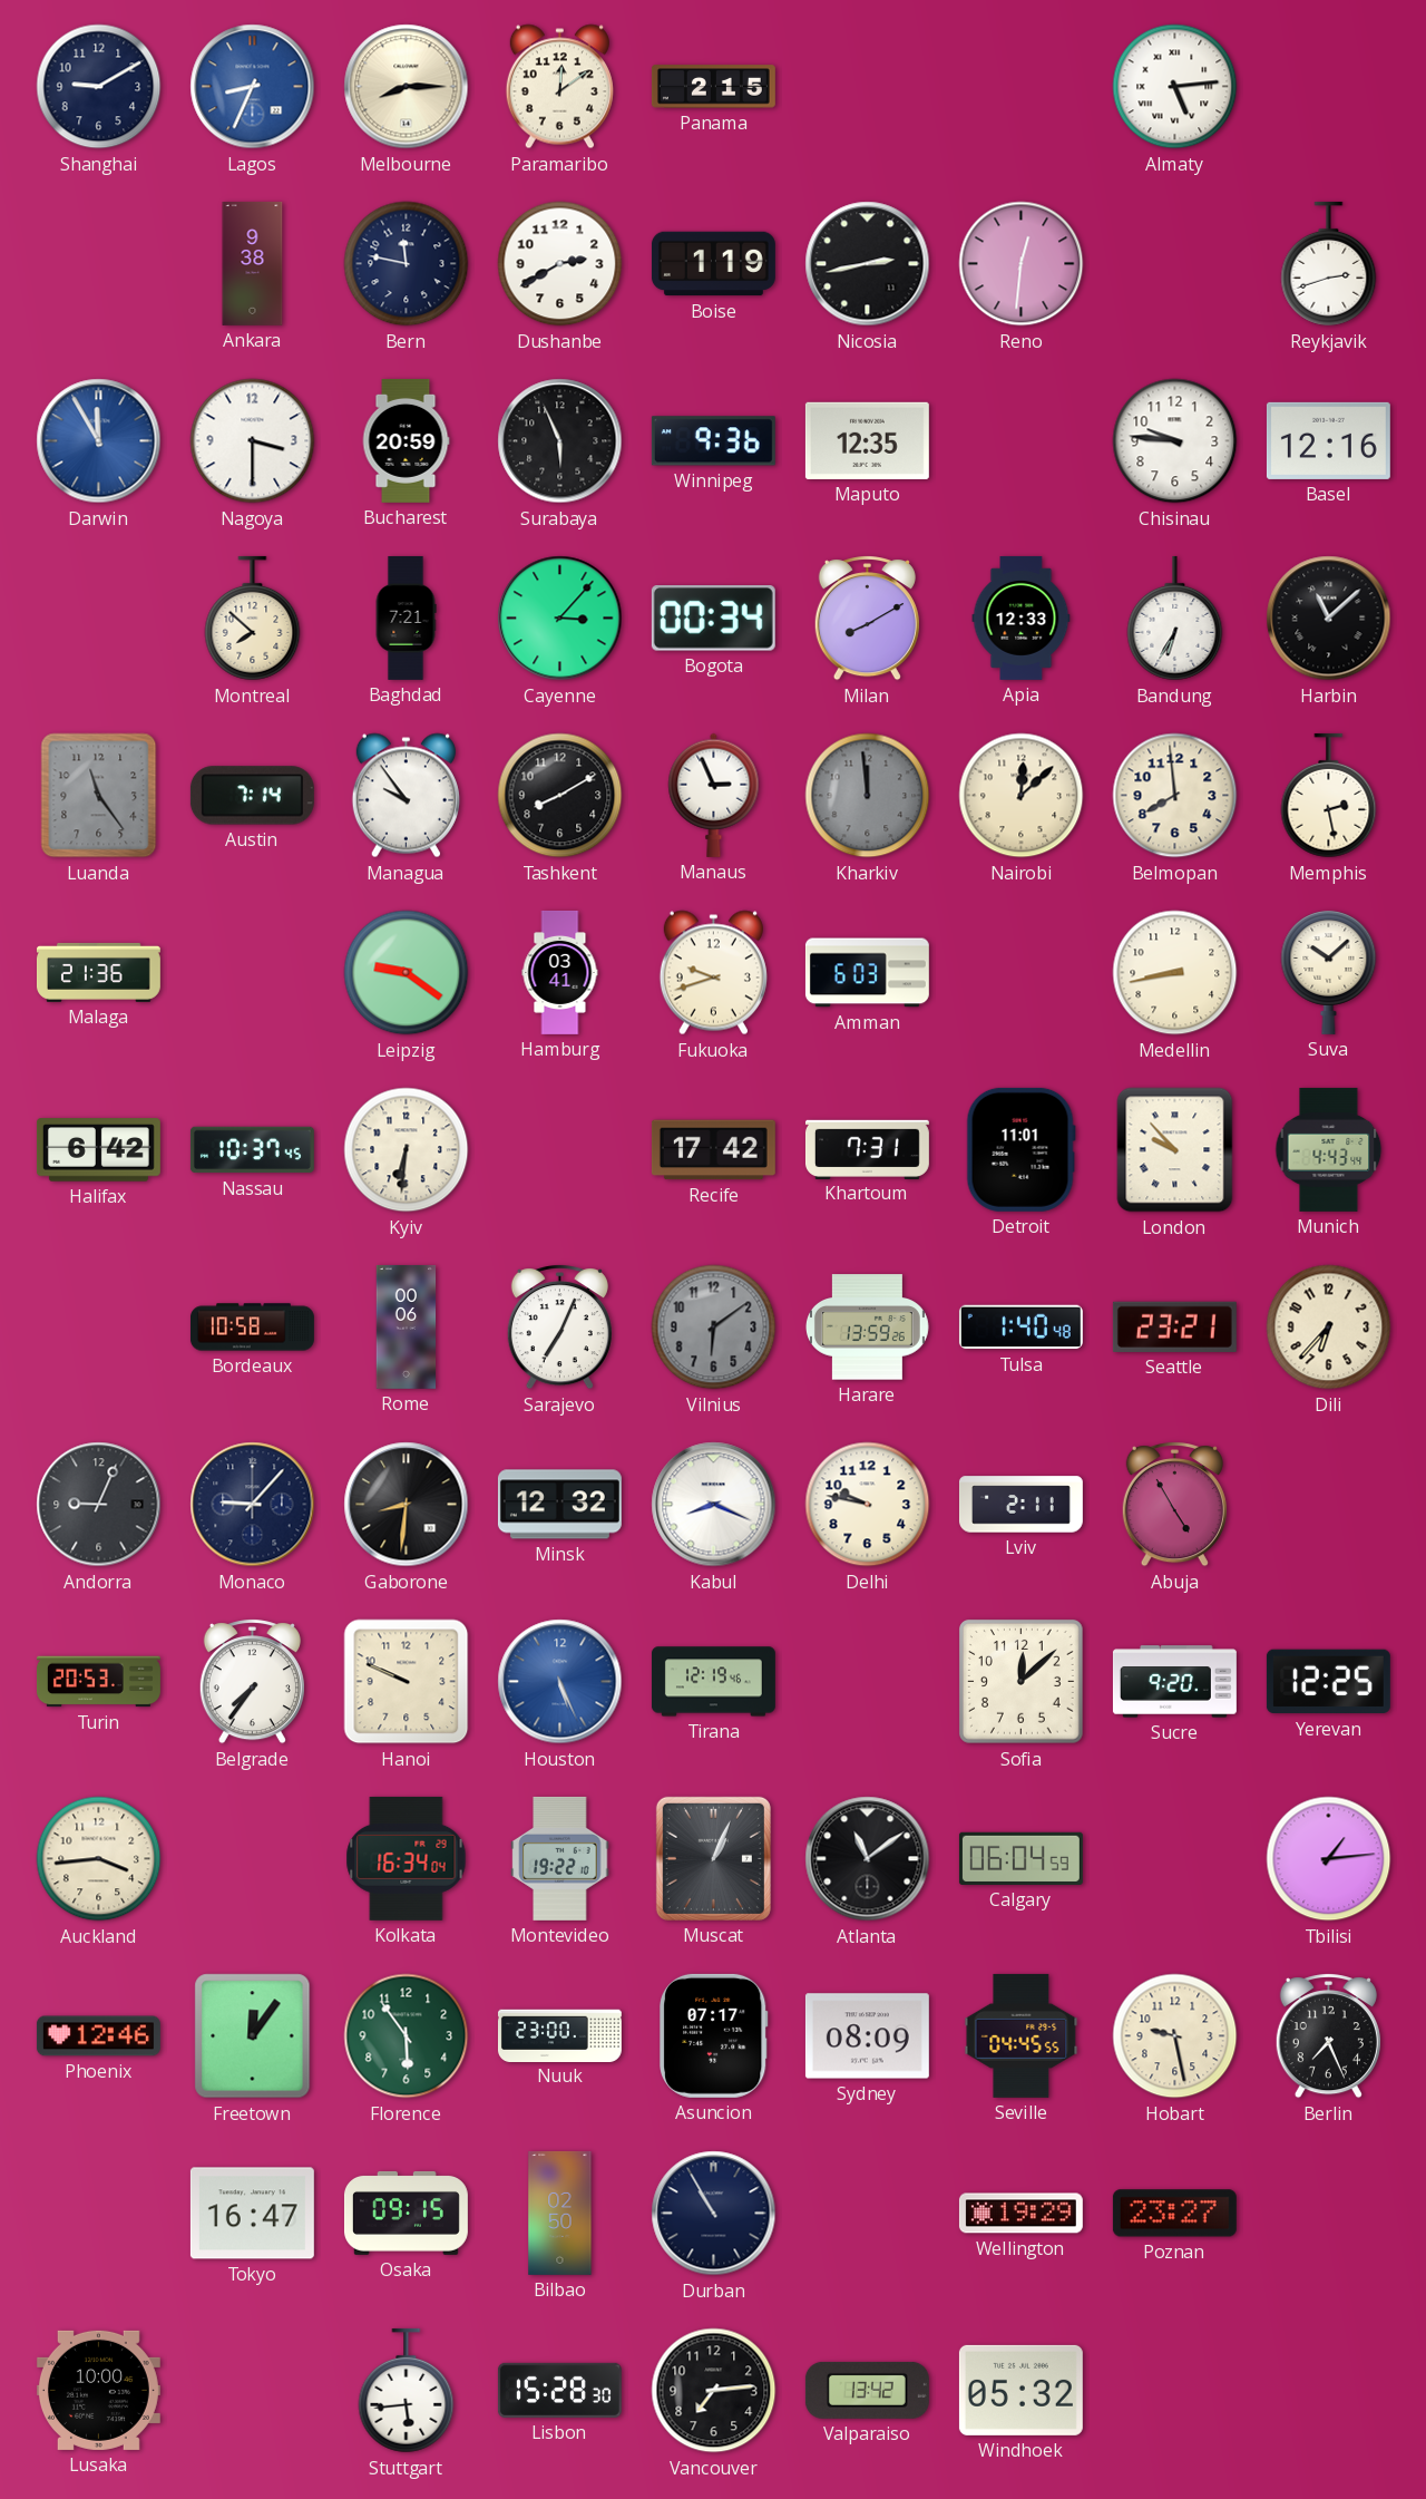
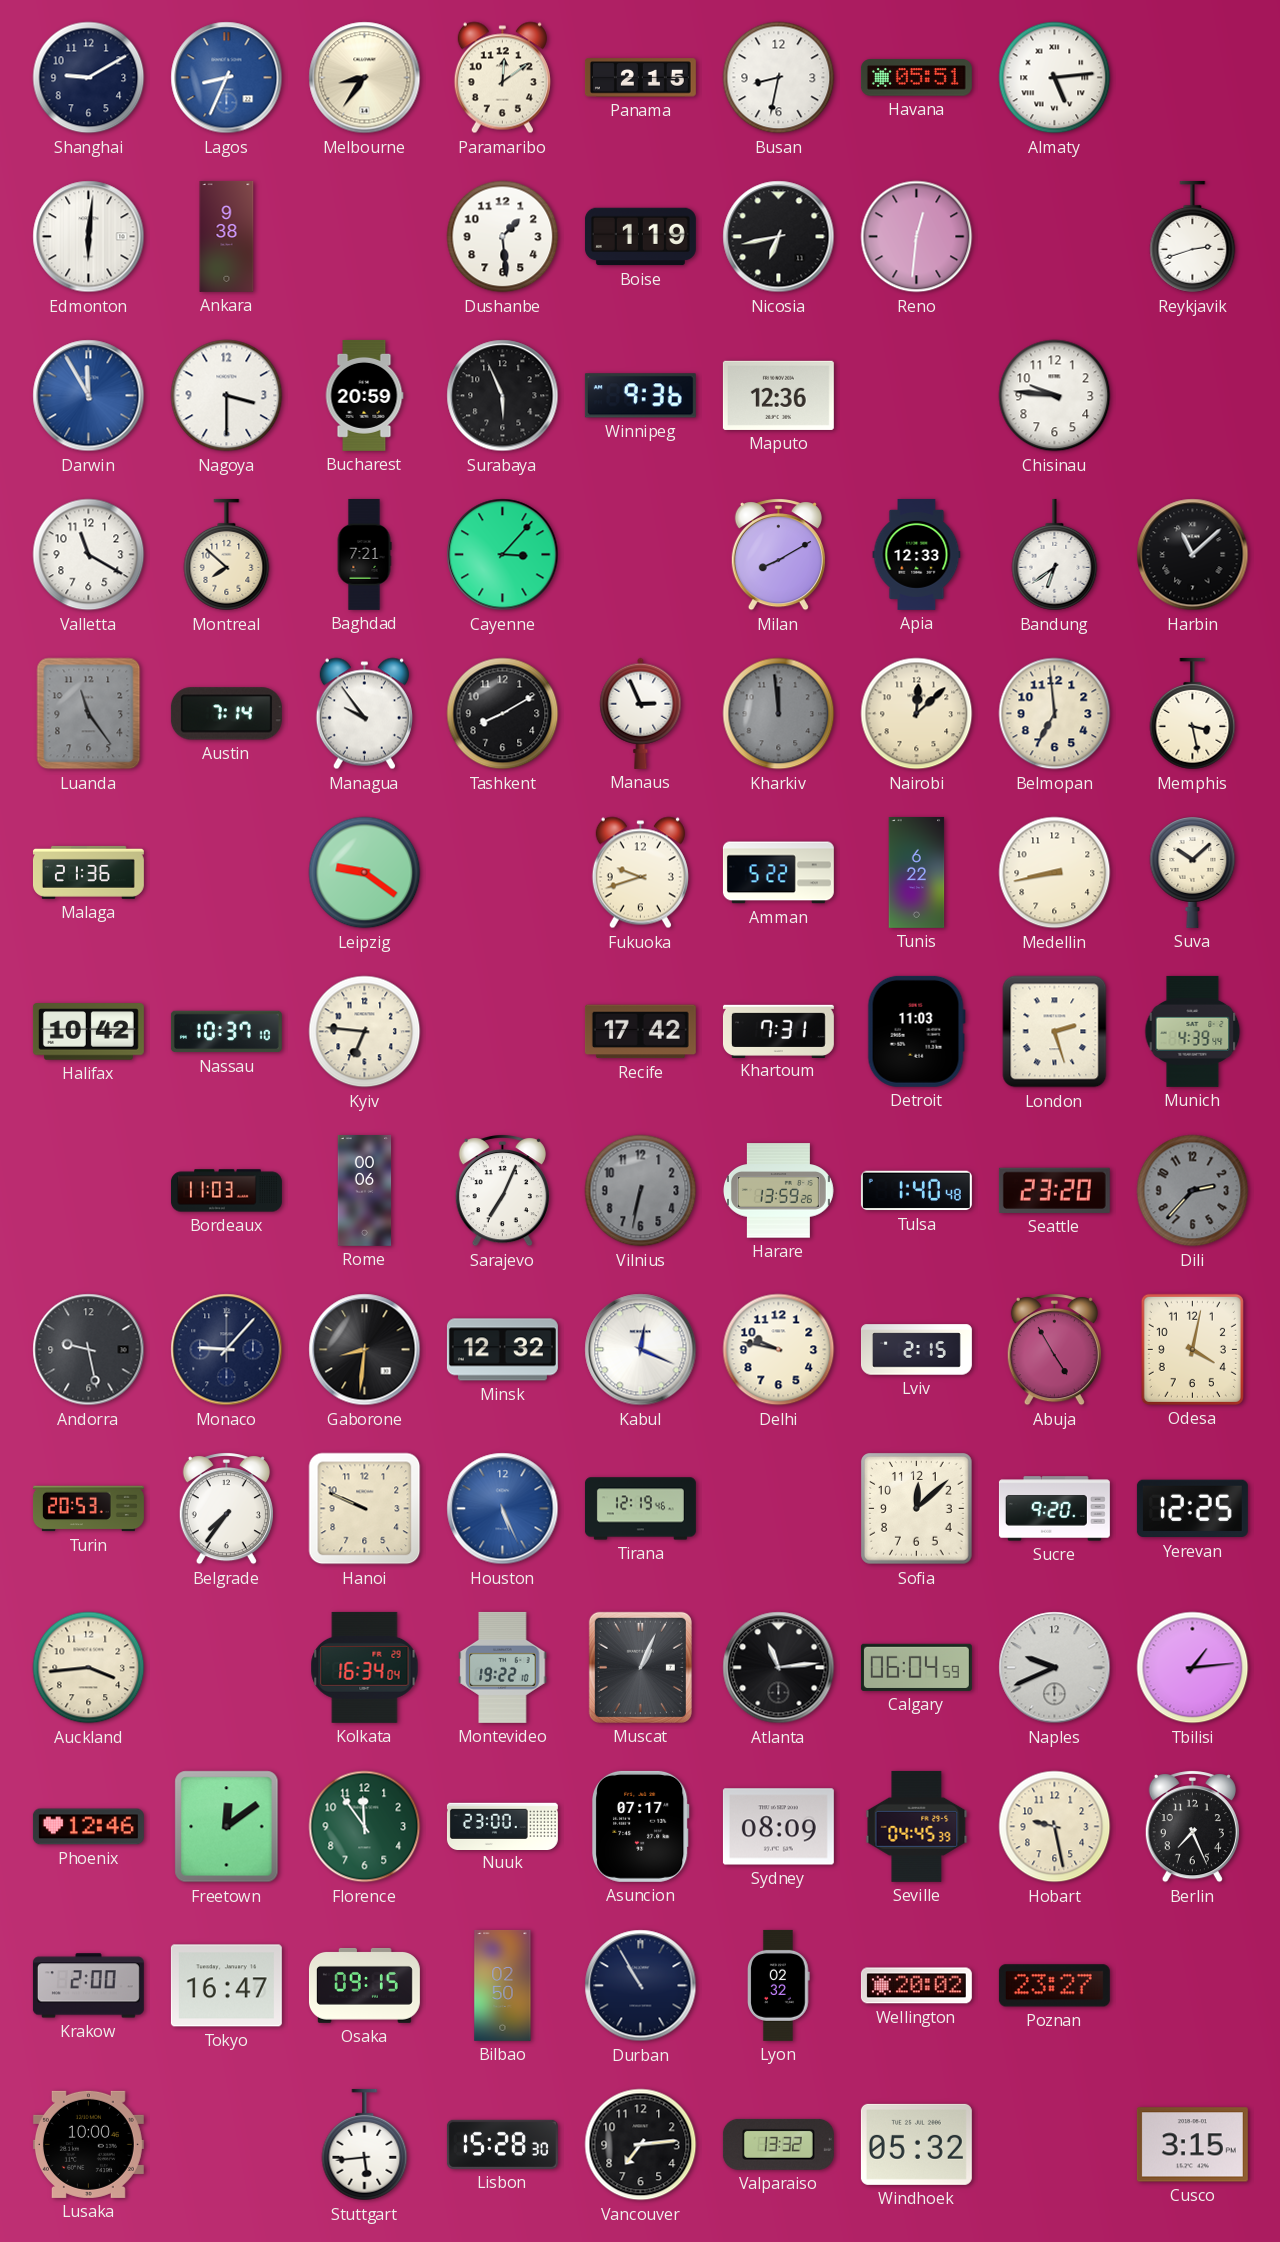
Melbourne: 8:15 -> 8:36 (365, 78)
Busan: none -> 8:32 (779, 78)
Havana: none -> 05:51 (916, 78)
Edmonton: none -> 6:01 (89, 237)
Bern: 11:47 -> none (407, 264)
Dushanbe: 2:40 -> 1:29 (503, 237)
Nicosia: 2:43 -> 6:43 (779, 237)
Maputo: 12:35 -> 12:36 (778, 395)
Basel: 12:16 -> none (1328, 440)
Valletta: none -> 11:20 (89, 555)
Bogota: 00:34 -> none (713, 619)
Bandung: 6:35 -> 6:39 (1055, 555)
Belmopan: 7:59 -> 6:59 (1055, 714)
Memphis: 2:28 -> 3:28 (1193, 714)
Hamburg: 03:41 -> none (560, 972)
Amman: 6:03 -> 5:22 (778, 873)
Tunis: none -> 6:22 (917, 872)
Halifax: 6:42 -> 10:42 (88, 1032)
Nassau: 10:37:45 -> 10:37:10 (226, 1032)
Kyiv: 6:31 -> 6:46 (365, 1032)
Detroit: 11:01 -> 11:03 (916, 1031)
London: 9:53 -> 2:27 (1055, 1032)
Munich: 4:43 -> 4:39 (1193, 1031)
Bordeaux: 10:58 -> 11:03 (226, 1191)
Vilnius: 6:09 -> 6:32 (641, 1191)
Seattle: 23:21 -> 23:20 (1054, 1190)
Dili: 6:37 -> 2:37 (1193, 1191)
Dili dial: cream -> grey (1193, 1191)
Andorra: 9:04 -> 9:28 (89, 1350)
Kabul: 8:19 -> 12:19 (641, 1350)
Lviv: 2:11 -> 2:15 (916, 1350)
Odesa: none -> 4:02 (1192, 1349)
Atlanta: 11:09 -> 11:14 (779, 1668)
Naples: none -> 9:41 (1055, 1668)
Freetown: 12:06 -> 12:09 (227, 1827)
Florence: 5:54 -> 11:54 (365, 1827)
Seville: 04:45:55 -> 04:45:39 (917, 1826)
Krakow: none -> 2:00 (88, 1986)
Lyon: none -> 02:32 (779, 1985)
Wellington: 19:29 -> 20:02 (916, 1986)
Valparaiso: 13:42 -> 13:32 (778, 2144)
Cusco: none -> 3:15 (1192, 2145)
